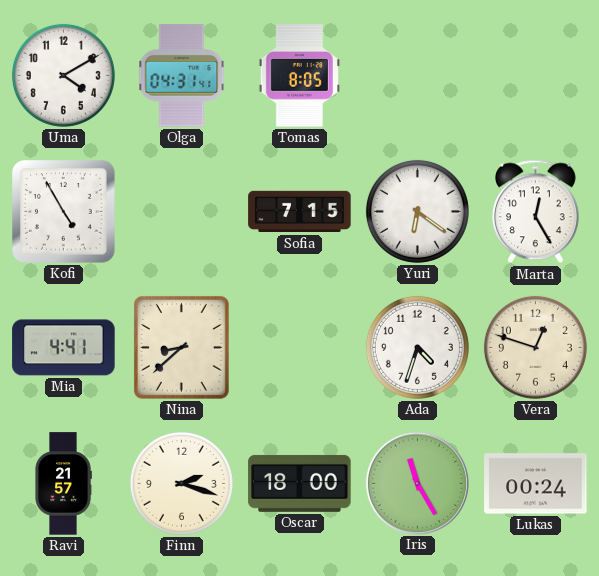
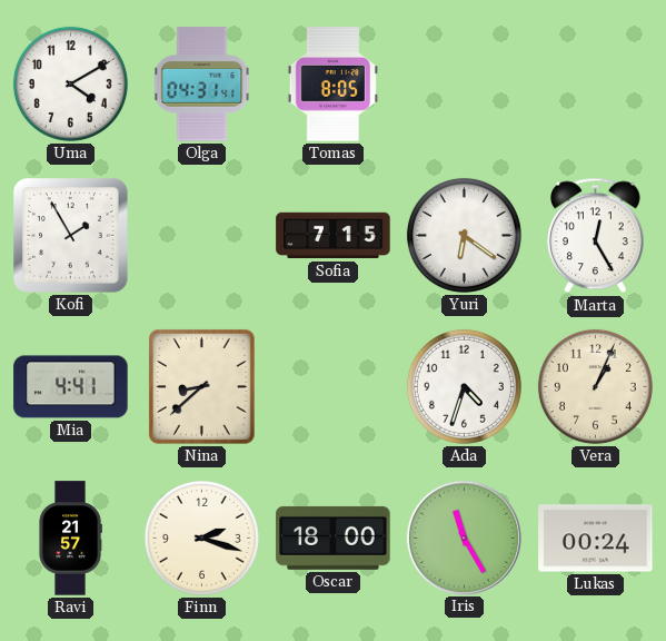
Kofi: 4:55 -> 1:55 (71, 236)
Vera: 12:48 -> 1:04 (595, 386)
